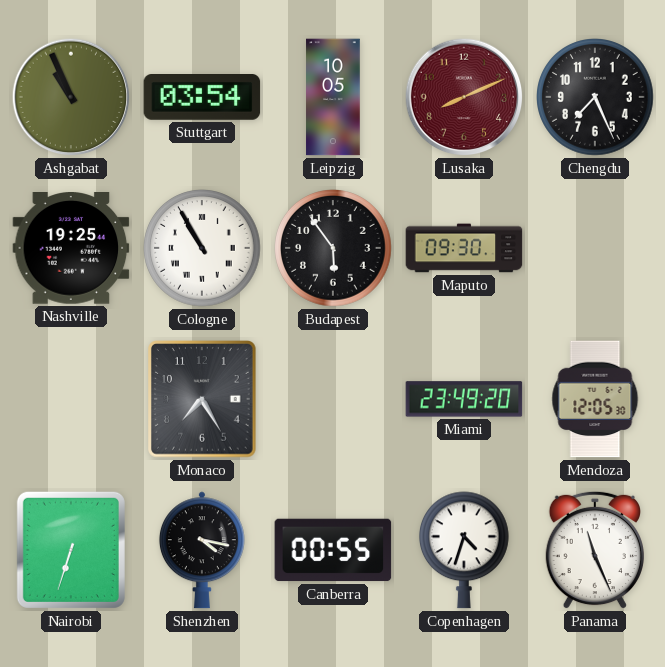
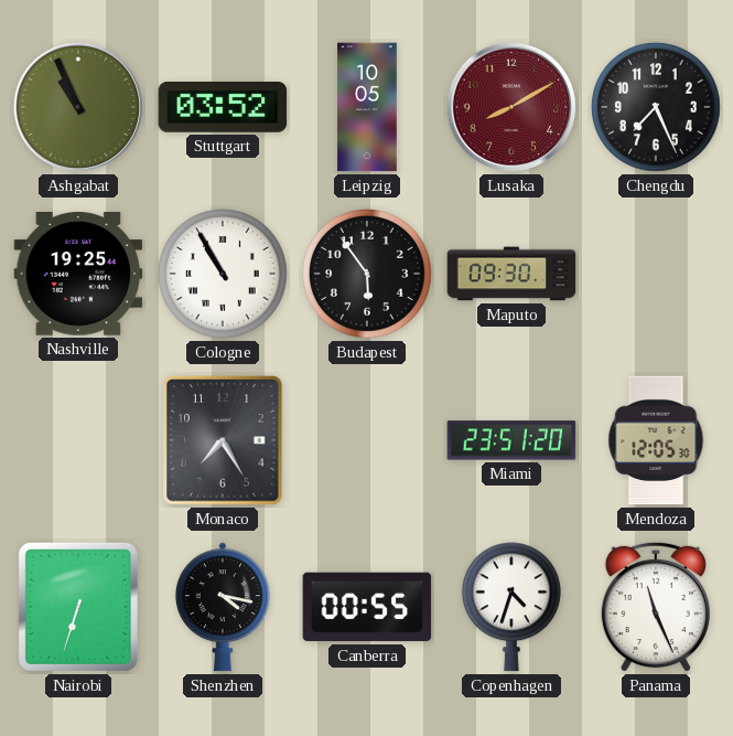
Stuttgart: 03:54 -> 03:52 (223, 108)
Lusaka: 8:11 -> 8:10 (511, 107)
Miami: 23:49 -> 23:51 (511, 440)
